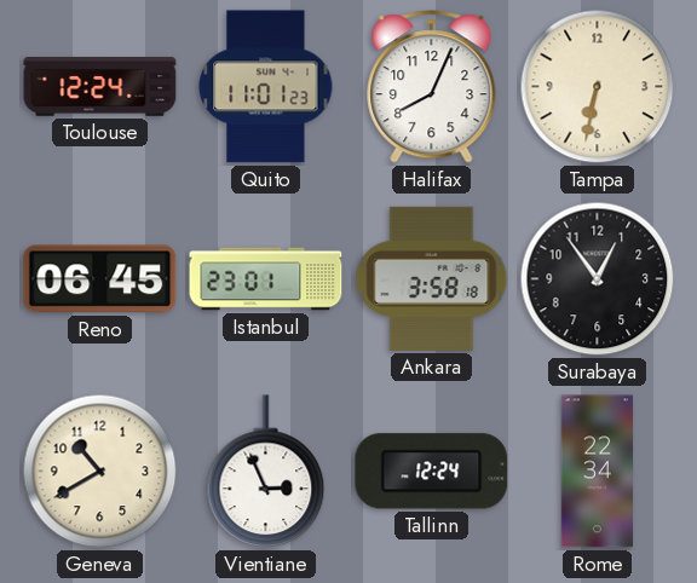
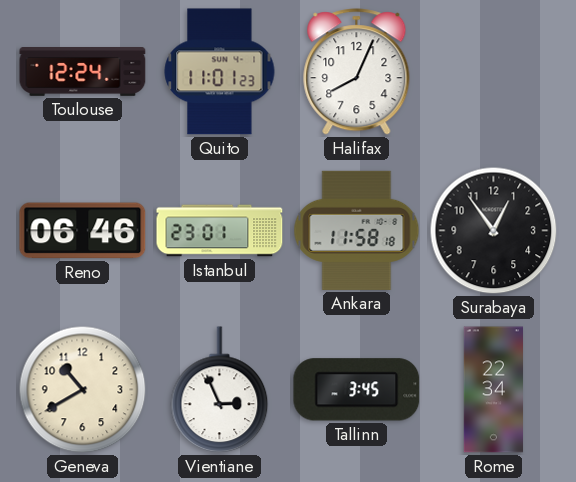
Tampa: 6:32 -> none (598, 87)
Reno: 06:45 -> 06:46 (83, 231)
Ankara: 3:58 -> 11:58 (357, 230)
Tallinn: 12:24 -> 3:45 (357, 390)
